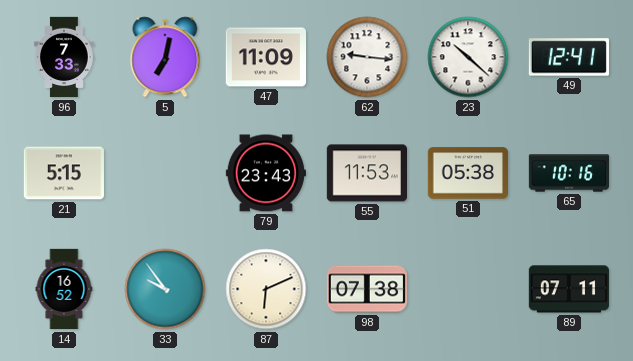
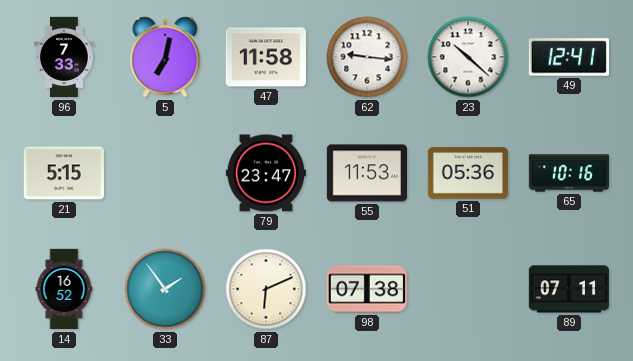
47: 11:09 -> 11:58 (265, 57)
79: 23:43 -> 23:47 (266, 173)
51: 05:38 -> 05:36 (467, 173)
33: 9:54 -> 1:54 (165, 289)
